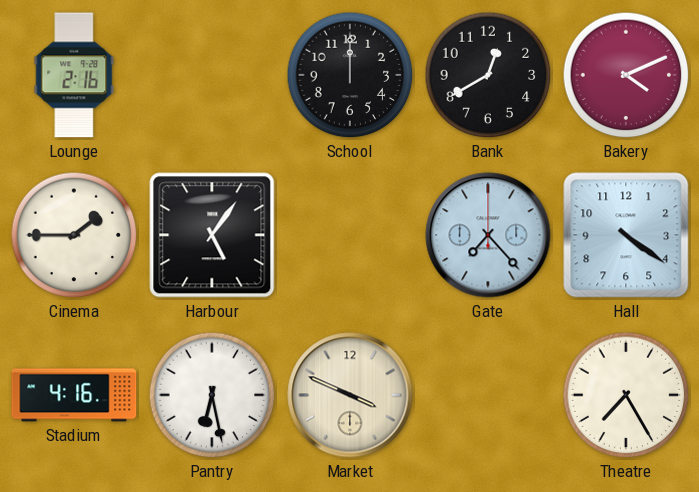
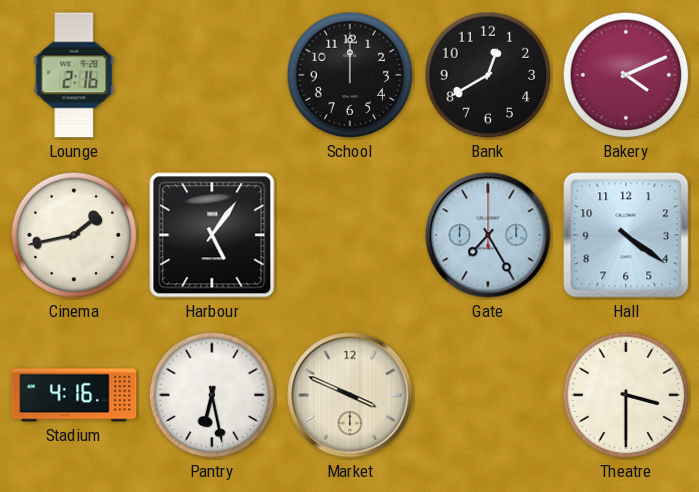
Cinema: 1:45 -> 1:43 (74, 235)
Gate: 7:23 -> 7:25 (488, 235)
Theatre: 7:25 -> 3:30 (626, 395)
